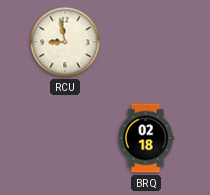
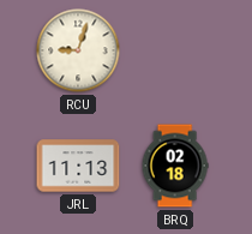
RCU: 8:58 -> 9:03 (78, 50)
JRL: none -> 11:13 (78, 166)
